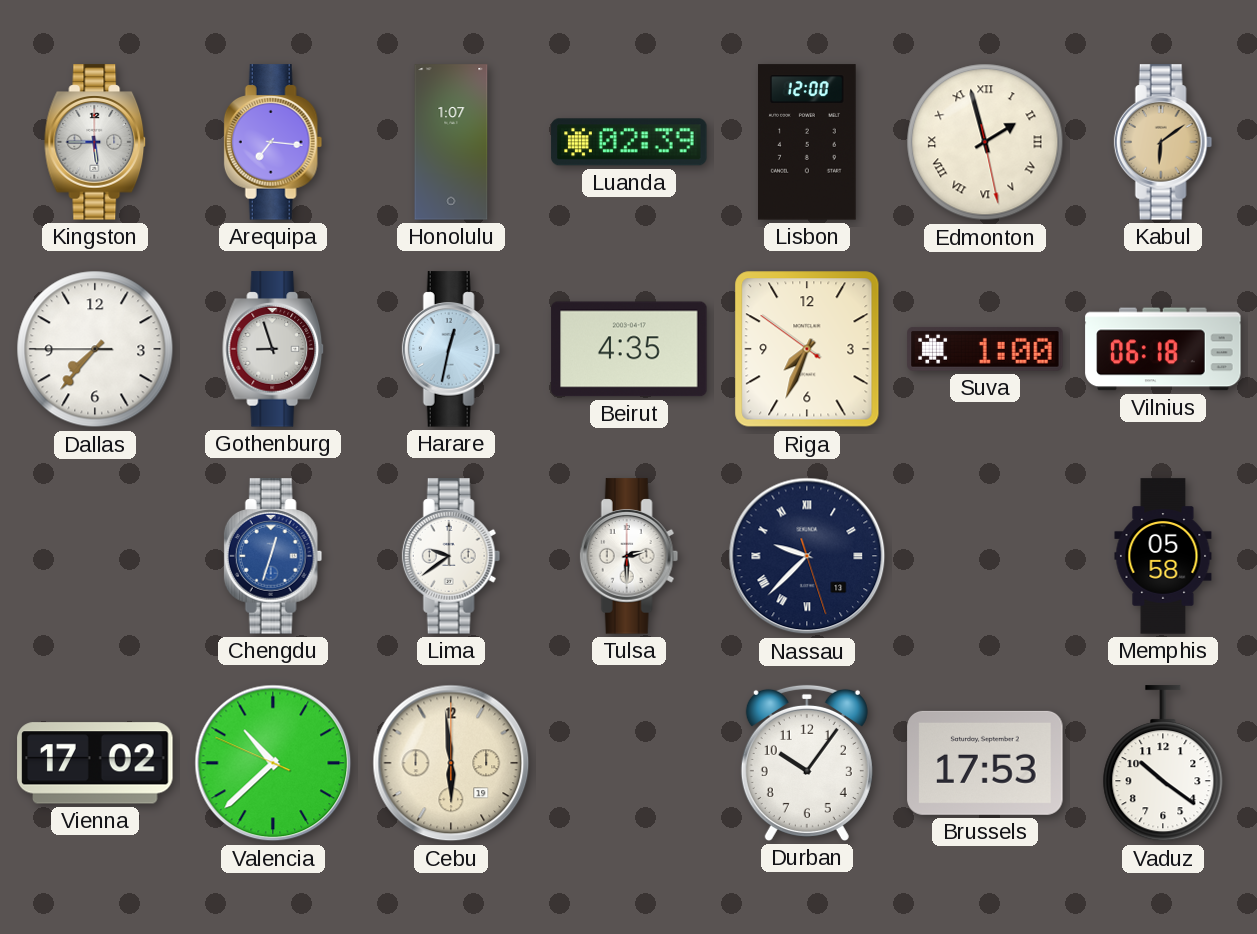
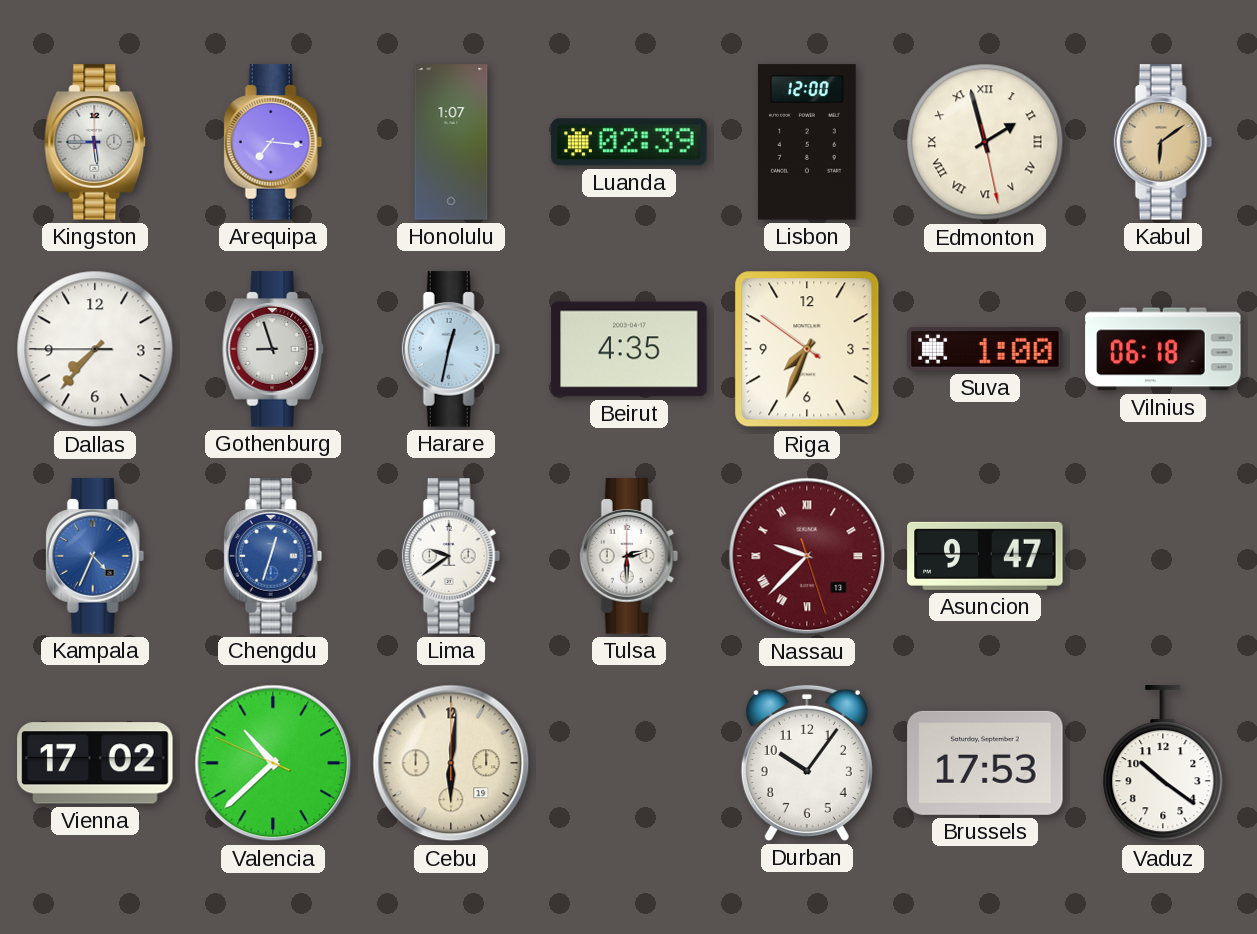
Kampala: none -> 4:34 (95, 556)
Nassau dial: navy -> burgundy (807, 556)
Asuncion: none -> 9:47 (985, 556)
Memphis: 05:58 -> none (1163, 556)
Cebu: 5:59 -> 6:01 (451, 763)
